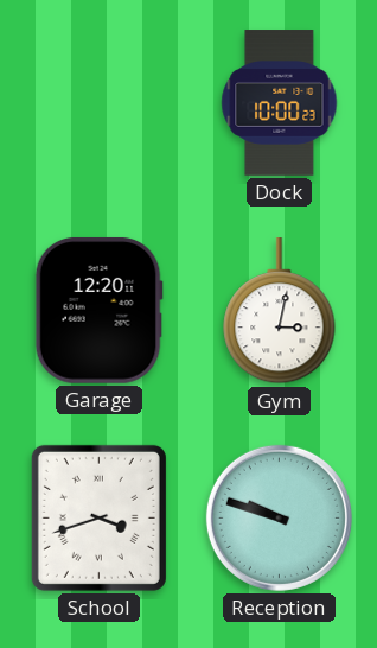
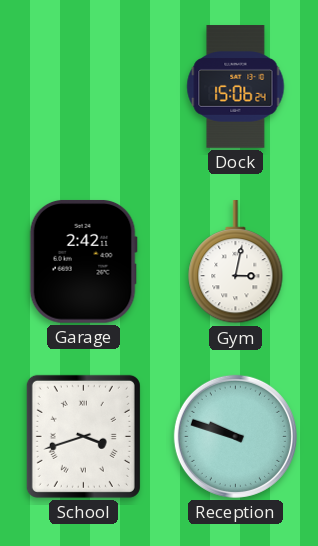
Dock: 10:00 -> 15:06 (236, 87)
Garage: 12:20 -> 2:42 (83, 261)
